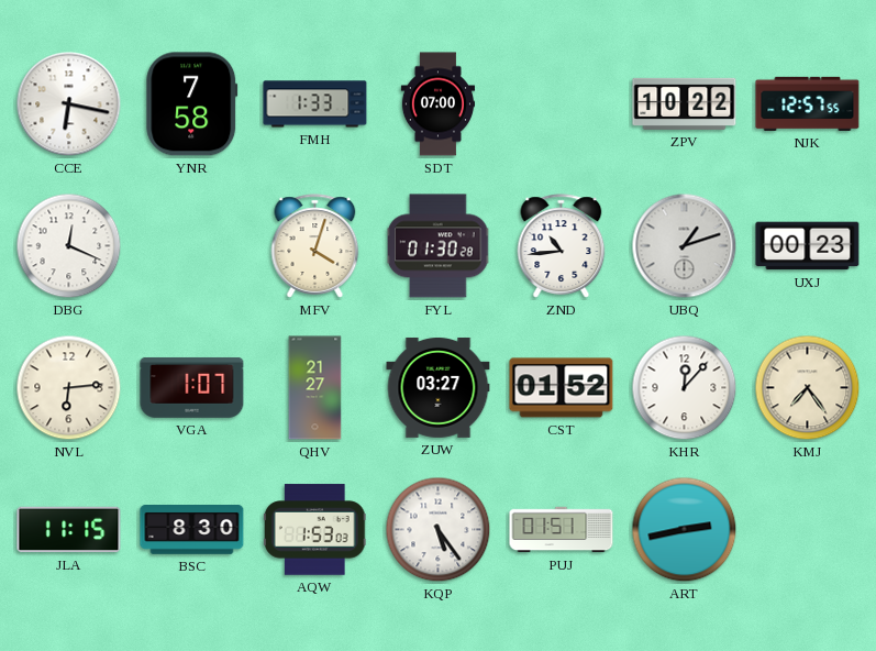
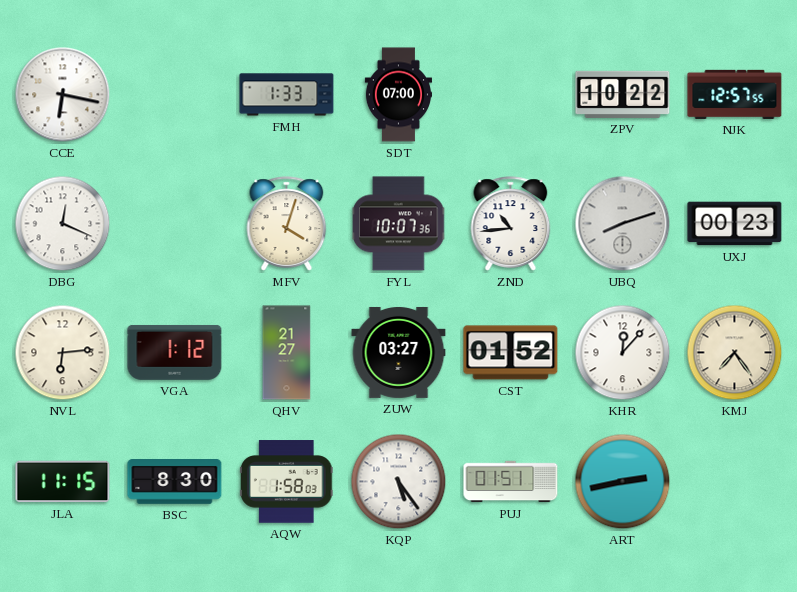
YNR: 7:58 -> none (192, 104)
FYL: 01:30 -> 10:07 (399, 224)
UBQ: 1:12 -> 8:12 (623, 224)
VGA: 1:07 -> 1:12 (175, 352)
AQW: 1:53 -> 1:58 (287, 482)
